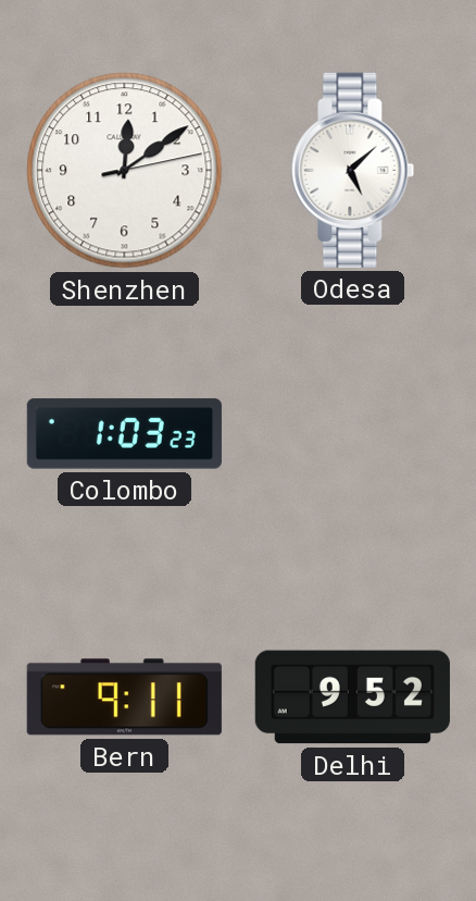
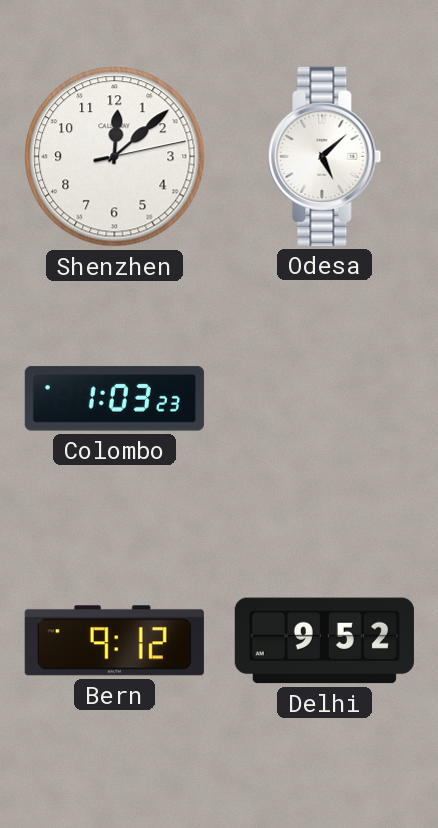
Shenzhen: 12:09 -> 12:08 (115, 157)
Bern: 9:11 -> 9:12 (114, 641)
